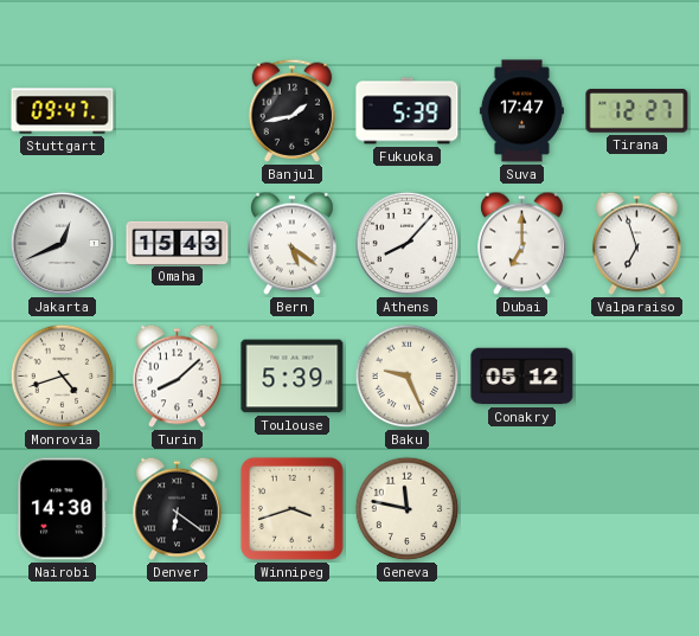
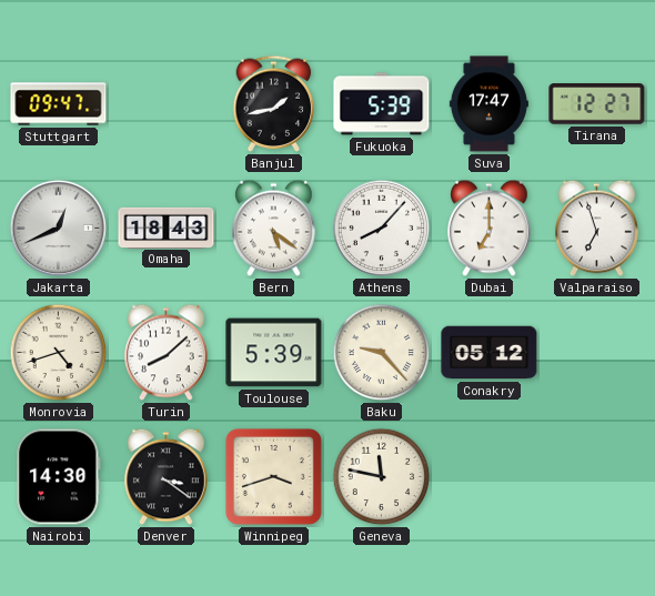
Omaha: 15:43 -> 18:43 (167, 228)
Baku: 9:26 -> 9:23 (382, 353)
Denver: 6:21 -> 3:21 (167, 477)
